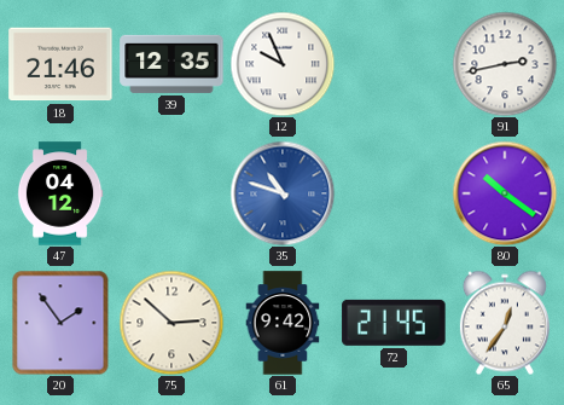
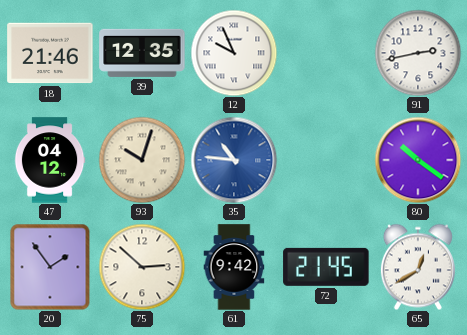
93: none -> 10:03 (142, 160)
35: 10:48 -> 10:46 (234, 160)
65: 12:36 -> 12:40 (418, 267)
